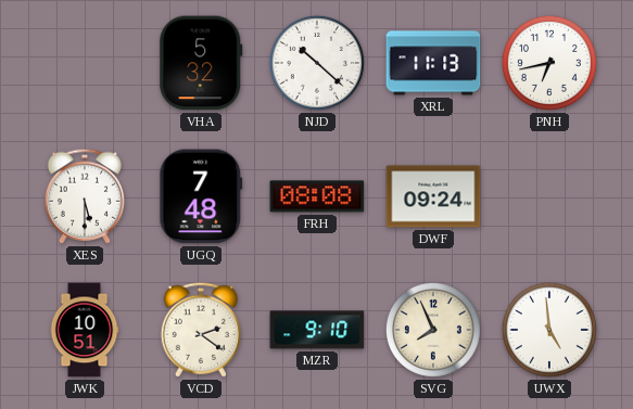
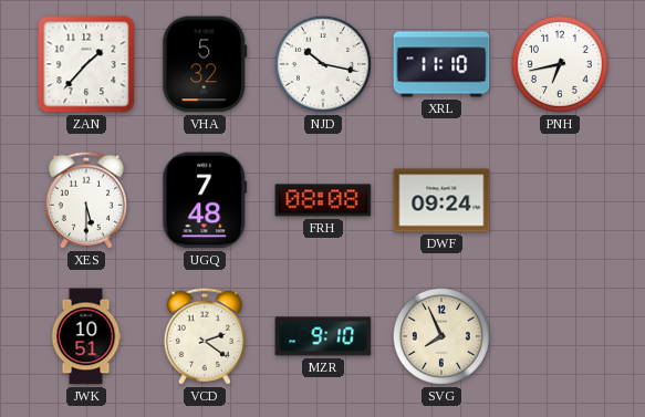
ZAN: none -> 1:37 (86, 64)
NJD: 10:22 -> 10:17 (323, 64)
XRL: 11:13 -> 11:10 (441, 64)
UWX: 4:59 -> none (549, 330)
